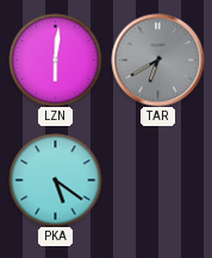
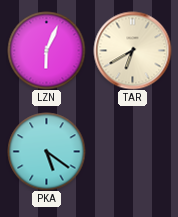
LZN: 6:01 -> 6:04 (46, 50)
TAR dial: grey -> cream (132, 50)
